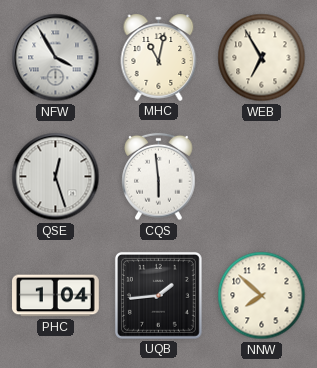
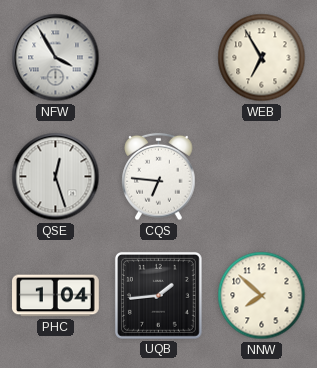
MHC: 11:02 -> none (159, 57)
CQS: 5:59 -> 6:46 (159, 177)
